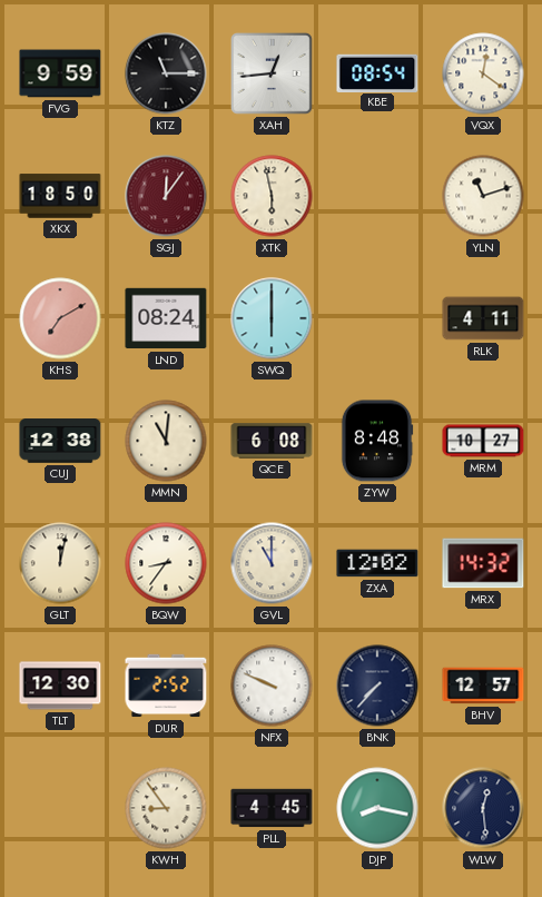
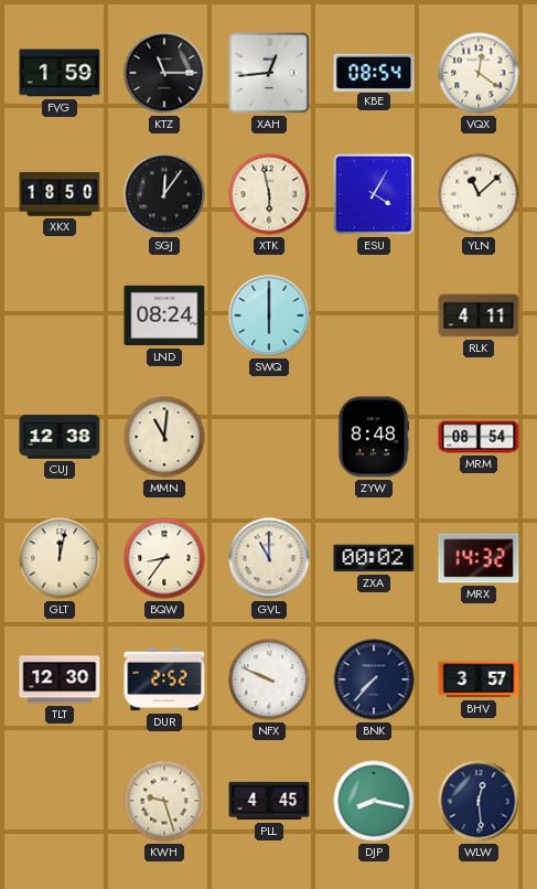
FVG: 9:59 -> 1:59 (60, 73)
SGJ dial: burgundy -> black (164, 194)
ESU: none -> 4:05 (375, 195)
YLN: 11:12 -> 11:08 (479, 194)
KHS: 7:10 -> none (60, 318)
QCE: 6:08 -> none (272, 441)
MRM: 10:27 -> 08:54 (479, 437)
ZXA: 12:02 -> 00:02 (374, 558)
BHV: 12:57 -> 3:57 (479, 679)
KWH: 8:54 -> 9:27 (164, 801)
